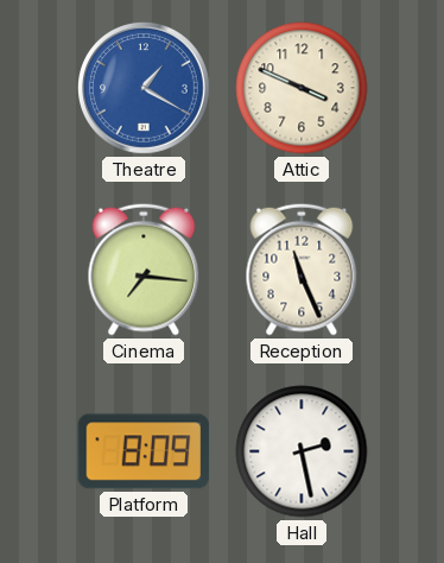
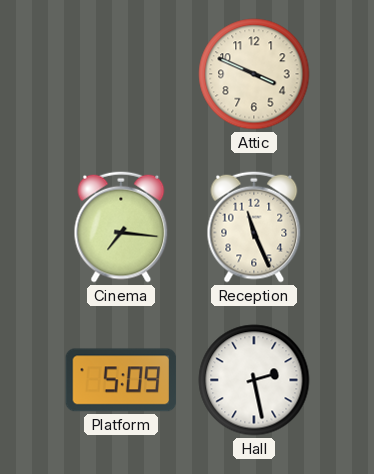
Theatre: 1:20 -> none (145, 89)
Platform: 8:09 -> 5:09 (121, 380)
